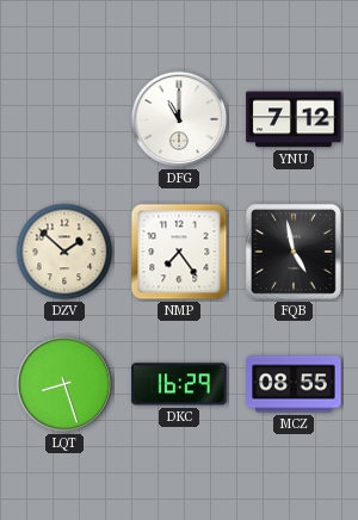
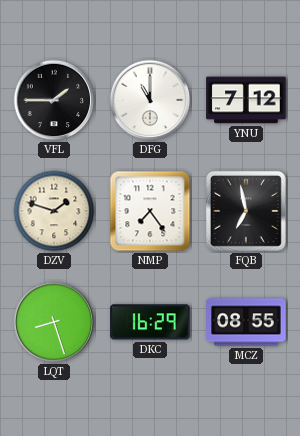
VFL: none -> 1:45 (54, 100)
DZV: 1:52 -> 1:48 (54, 211)
FQB: 4:58 -> 6:58 (246, 211)
